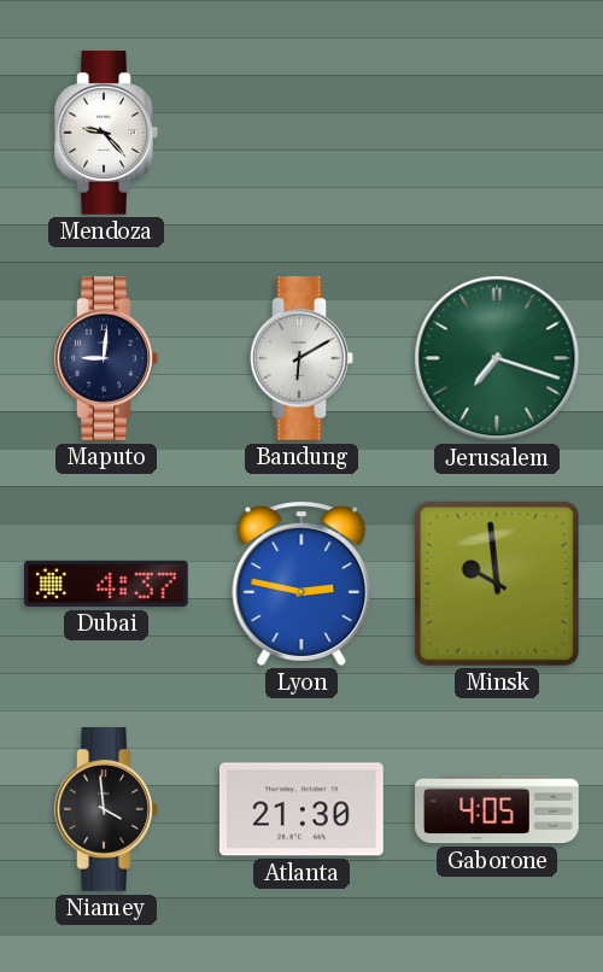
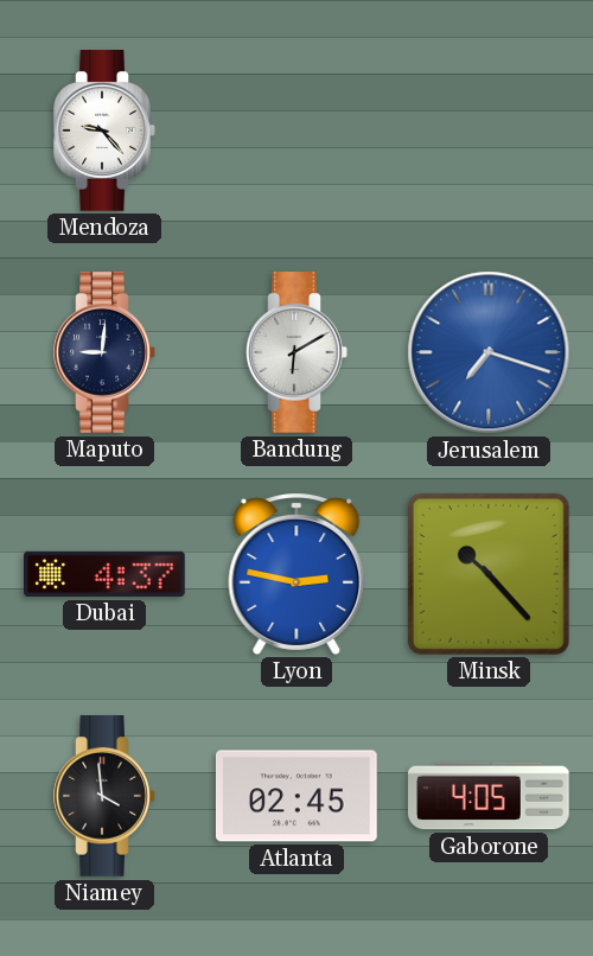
Jerusalem dial: green -> blue (489, 352)
Minsk: 9:59 -> 10:23 (489, 574)
Atlanta: 21:30 -> 02:45 (296, 796)
